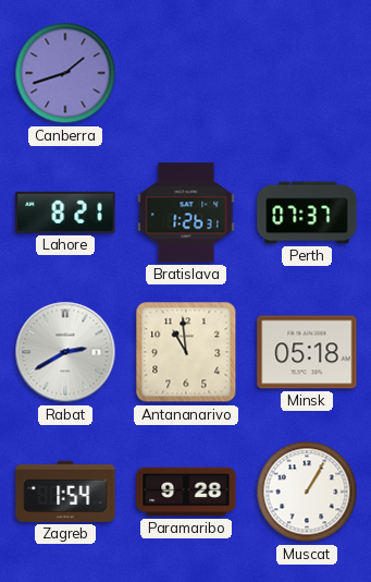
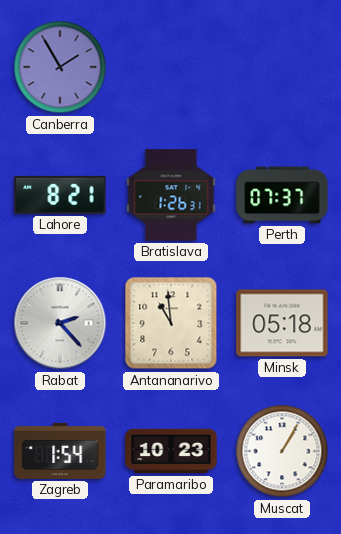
Canberra: 1:42 -> 1:55 (60, 67)
Rabat: 2:40 -> 2:23 (60, 323)
Paramaribo: 9:28 -> 10:23 (171, 451)
